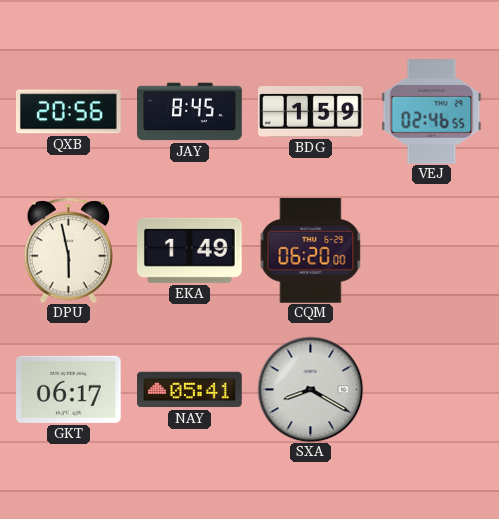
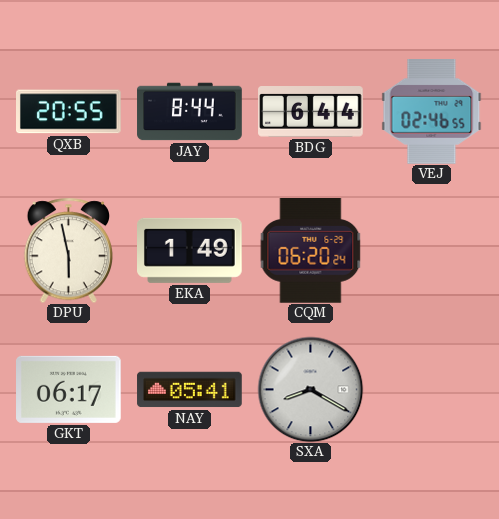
QXB: 20:56 -> 20:55 (69, 112)
JAY: 8:45 -> 8:44 (190, 112)
BDG: 1:59 -> 6:44 (311, 112)
CQM: 06:20:00 -> 06:20:24 (311, 251)
